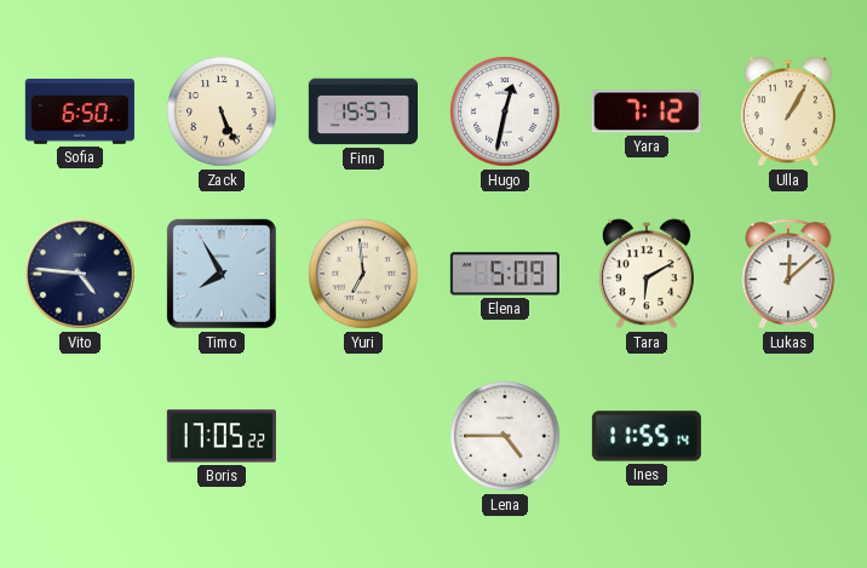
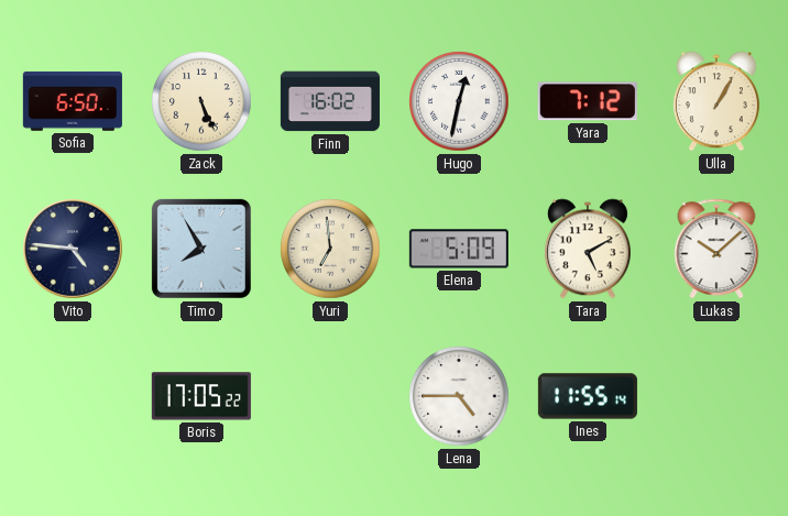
Finn: 15:57 -> 16:02 (330, 101)
Tara: 6:10 -> 5:10 (588, 249)
Lukas: 12:08 -> 10:08 (716, 249)
